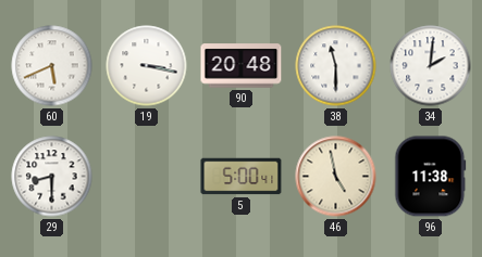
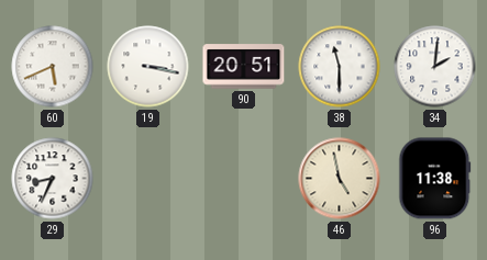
90: 20:48 -> 20:51 (244, 67)
29: 8:30 -> 8:34 (53, 179)
5: 5:00 -> none (242, 177)
